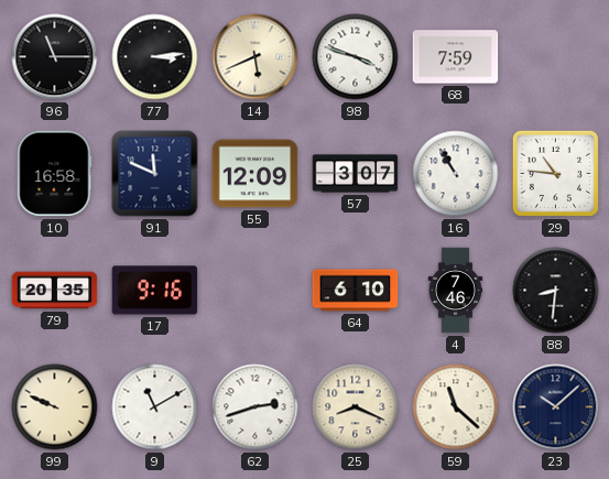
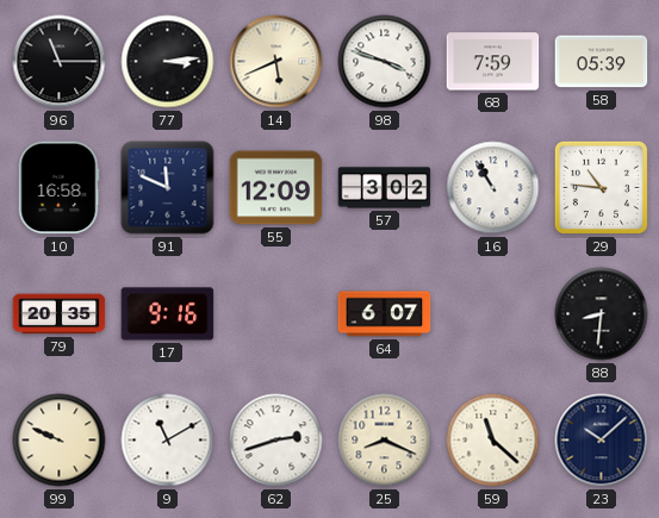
58: none -> 05:39 (602, 62)
57: 3:07 -> 3:02 (385, 188)
64: 6:10 -> 6:07 (385, 314)
4: 7:46 -> none (456, 291)
